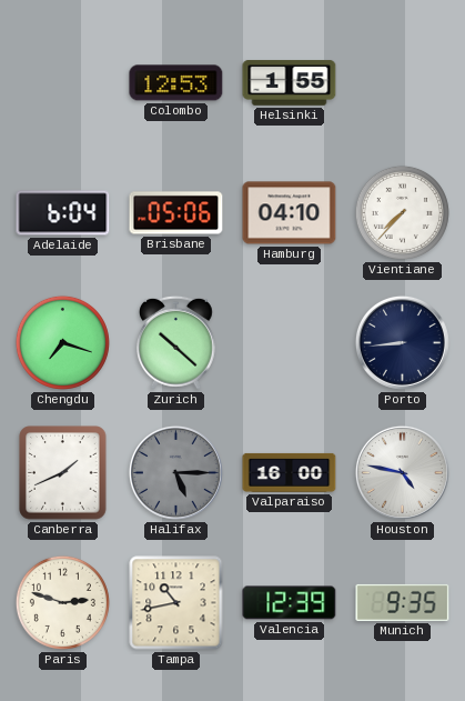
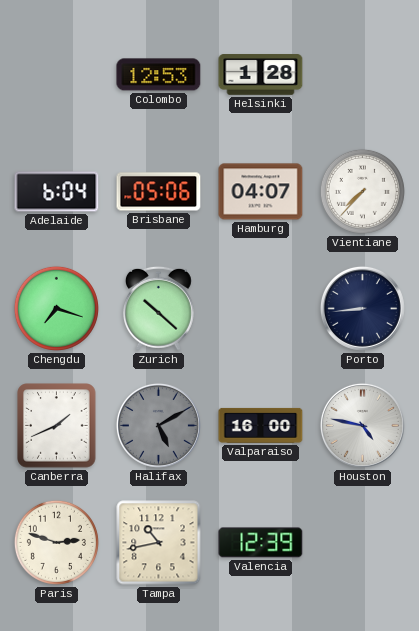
Helsinki: 1:55 -> 1:28 (261, 75)
Hamburg: 04:10 -> 04:07 (261, 192)
Halifax: 5:15 -> 5:10 (158, 425)
Munich: 9:35 -> none (403, 602)
